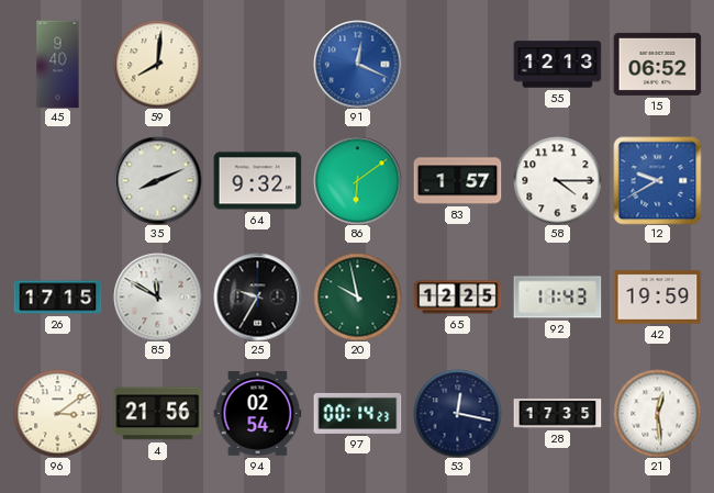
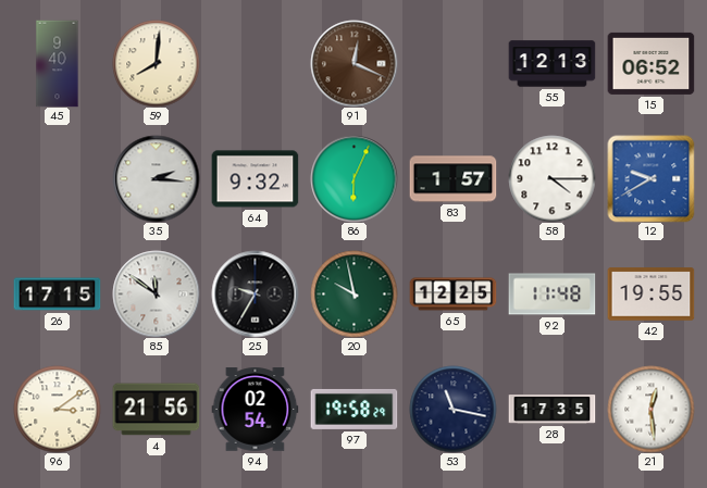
91 dial: blue -> brown (353, 63)
35: 8:11 -> 2:16 (156, 178)
86: 6:09 -> 6:04 (353, 178)
85: 11:50 -> 11:51 (156, 293)
92: 11:43 -> 11:48 (551, 295)
42: 19:59 -> 19:55 (650, 295)
97: 00:14 -> 19:58 (353, 409)
53: 12:17 -> 11:17 (452, 409)
